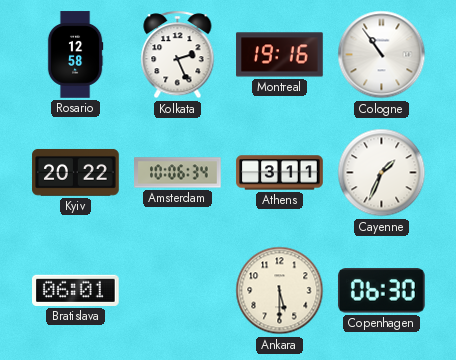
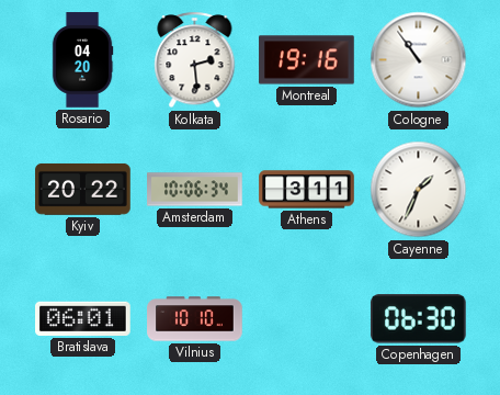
Rosario: 12:58 -> 04:20 (82, 60)
Kolkata: 2:26 -> 2:29 (195, 60)
Vilnius: none -> 10:10 (195, 319)
Ankara: 5:30 -> none (280, 291)
